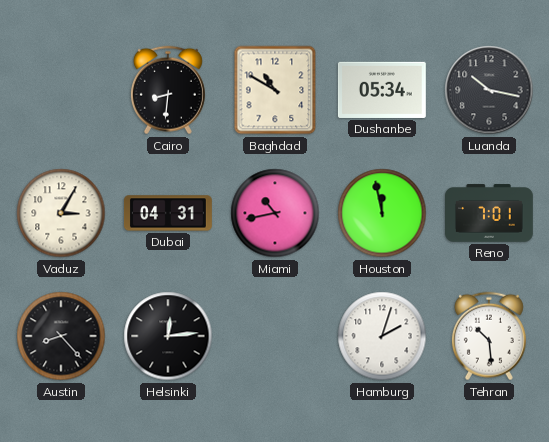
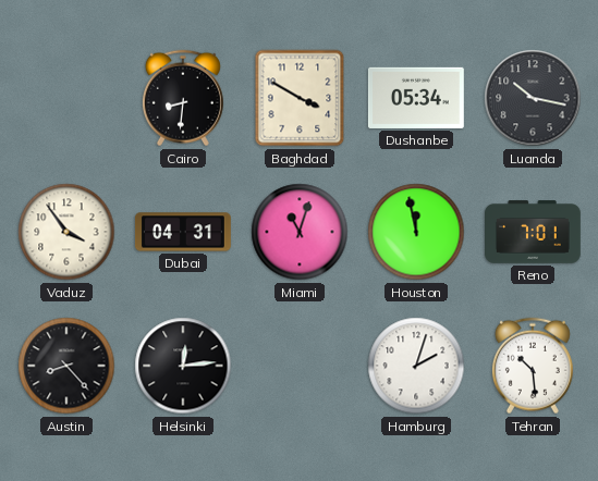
Baghdad: 10:50 -> 3:50 (300, 98)
Vaduz: 3:05 -> 3:54 (66, 232)
Miami: 10:43 -> 11:03 (300, 232)
